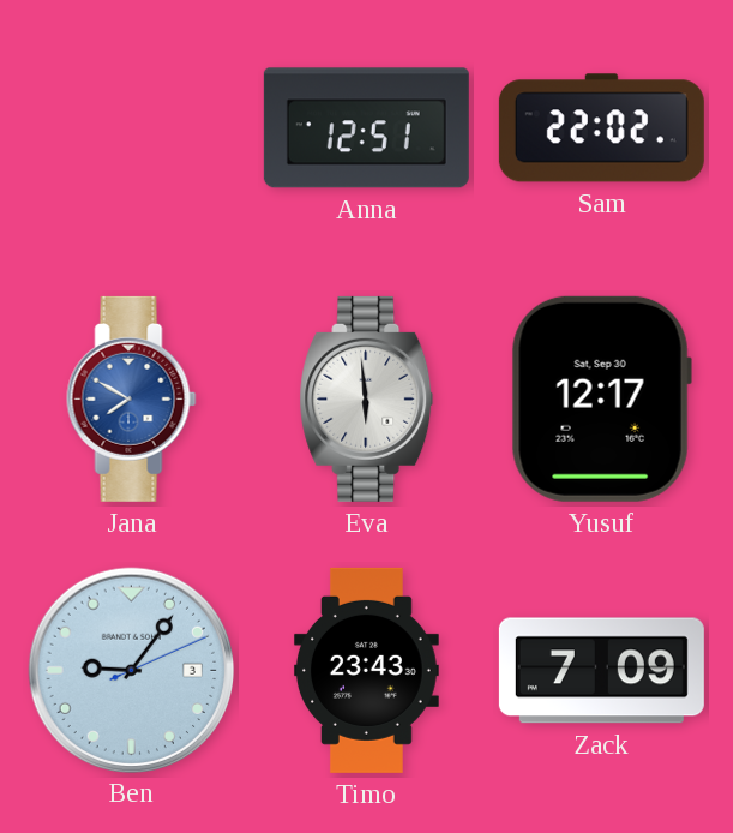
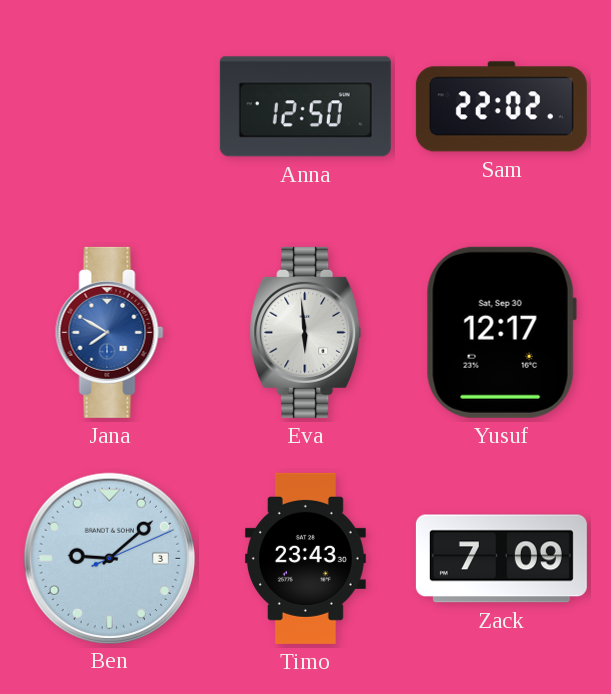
Anna: 12:51 -> 12:50 (305, 107)
Ben: 9:06 -> 9:08 (109, 558)
